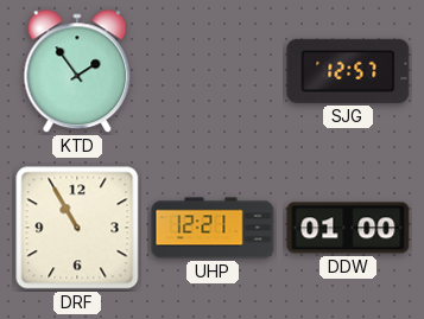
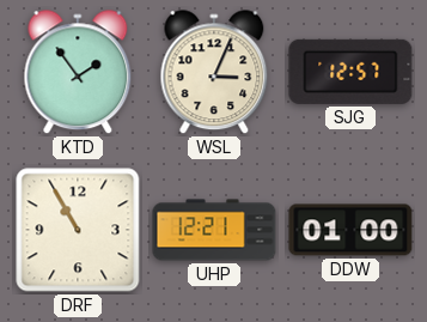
WSL: none -> 3:04 (214, 73)
